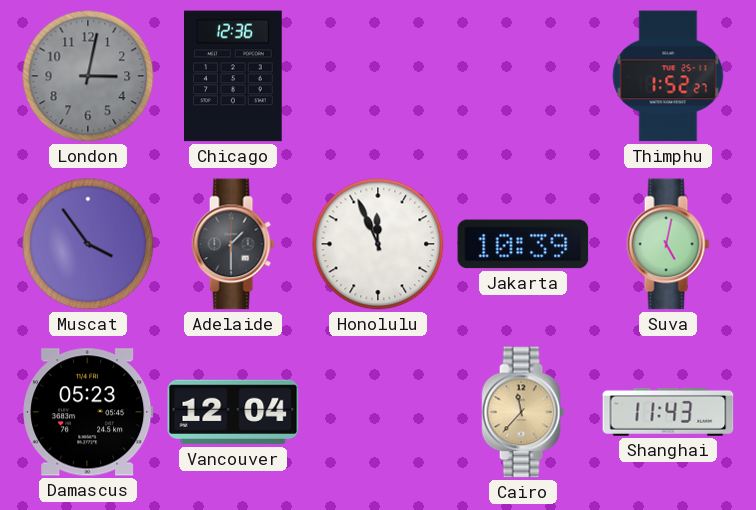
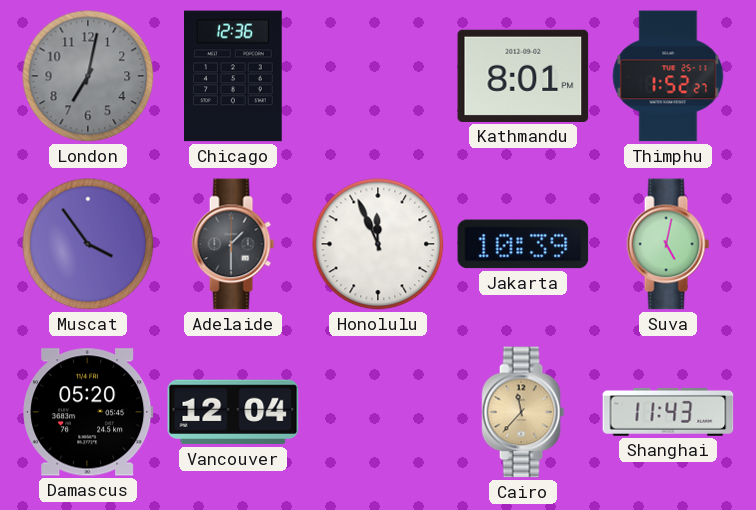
London: 3:02 -> 7:02 (88, 76)
Kathmandu: none -> 8:01 (523, 76)
Damascus: 05:23 -> 05:20 (88, 412)
